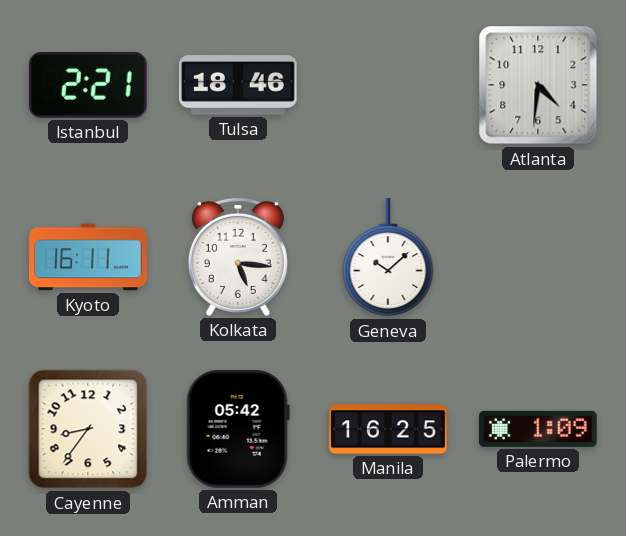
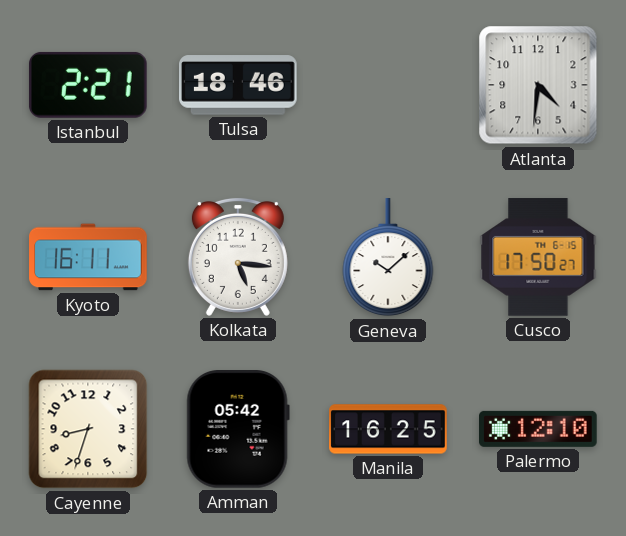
Cusco: none -> 17:50 (538, 257)
Cayenne: 8:36 -> 8:33 (88, 429)
Palermo: 1:09 -> 12:10 (539, 429)
